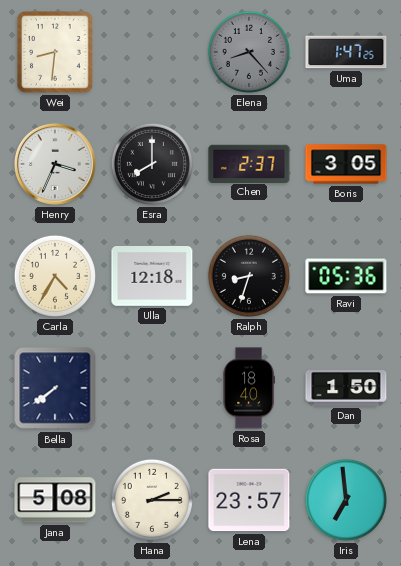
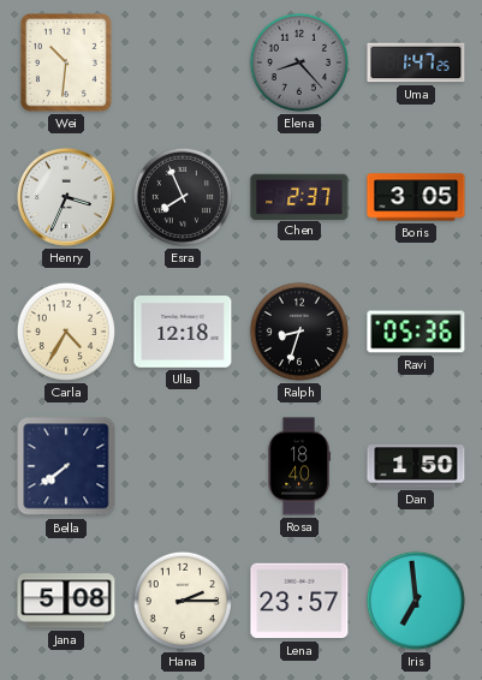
Wei: 8:31 -> 10:31 (67, 64)
Esra: 8:00 -> 7:56 (183, 197)
